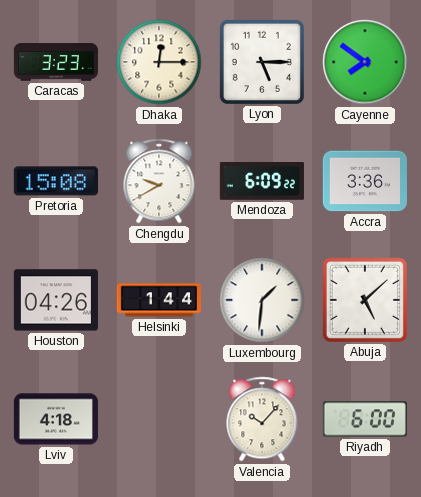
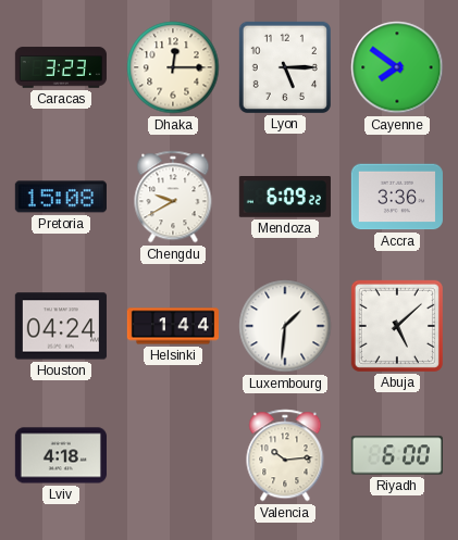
Houston: 04:26 -> 04:24 (61, 326)
Valencia: 10:07 -> 10:14 (285, 455)
